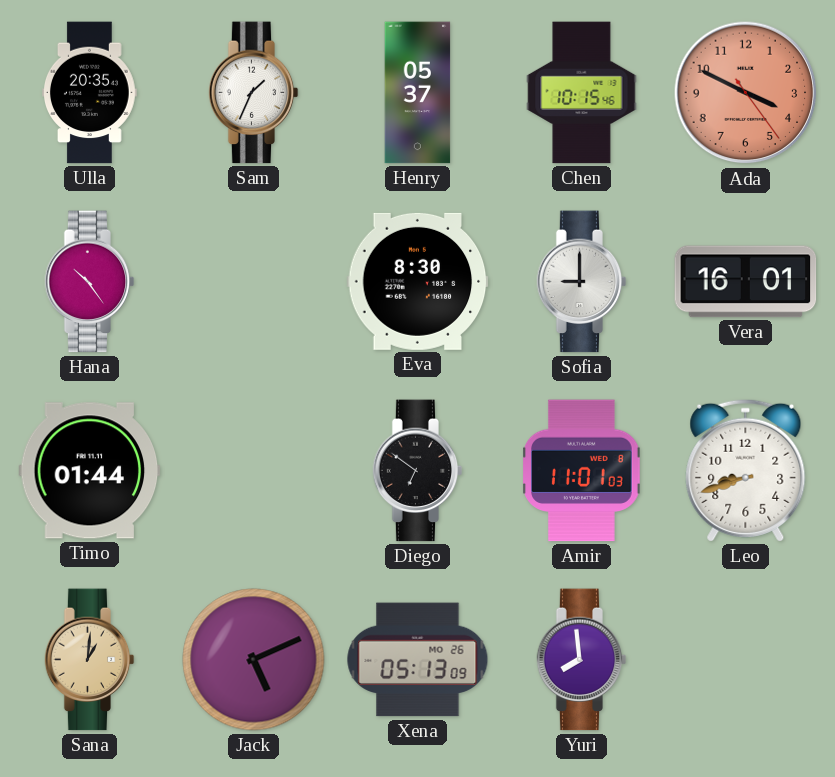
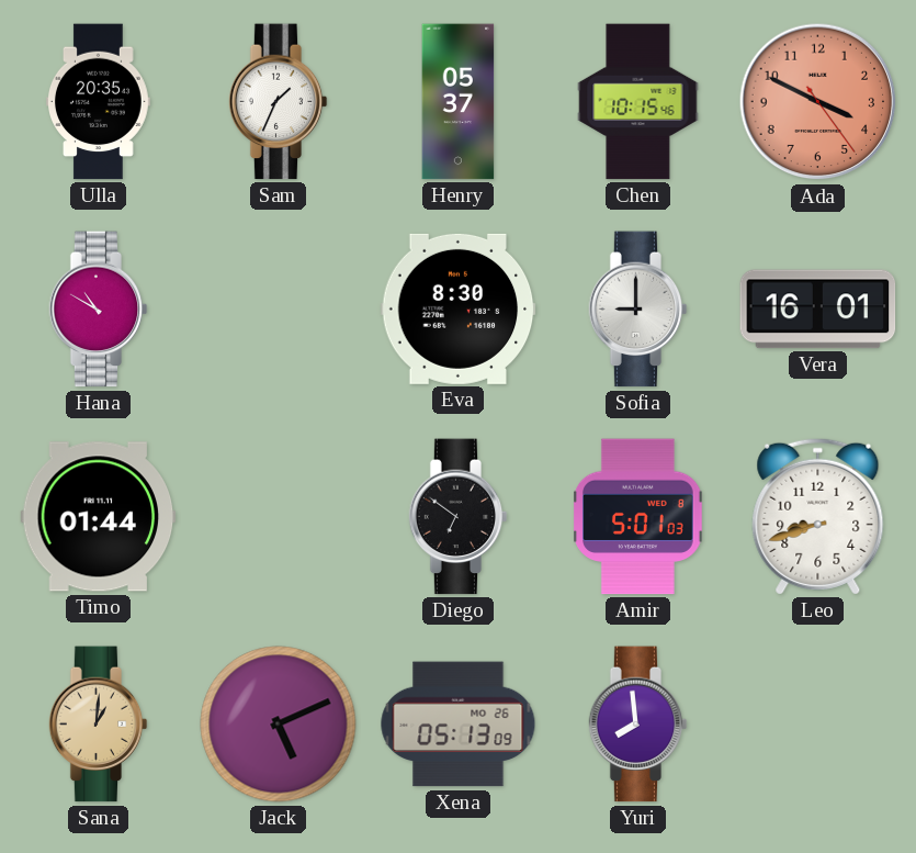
Hana: 10:24 -> 10:50 (99, 310)
Amir: 11:01 -> 5:01 (638, 517)
